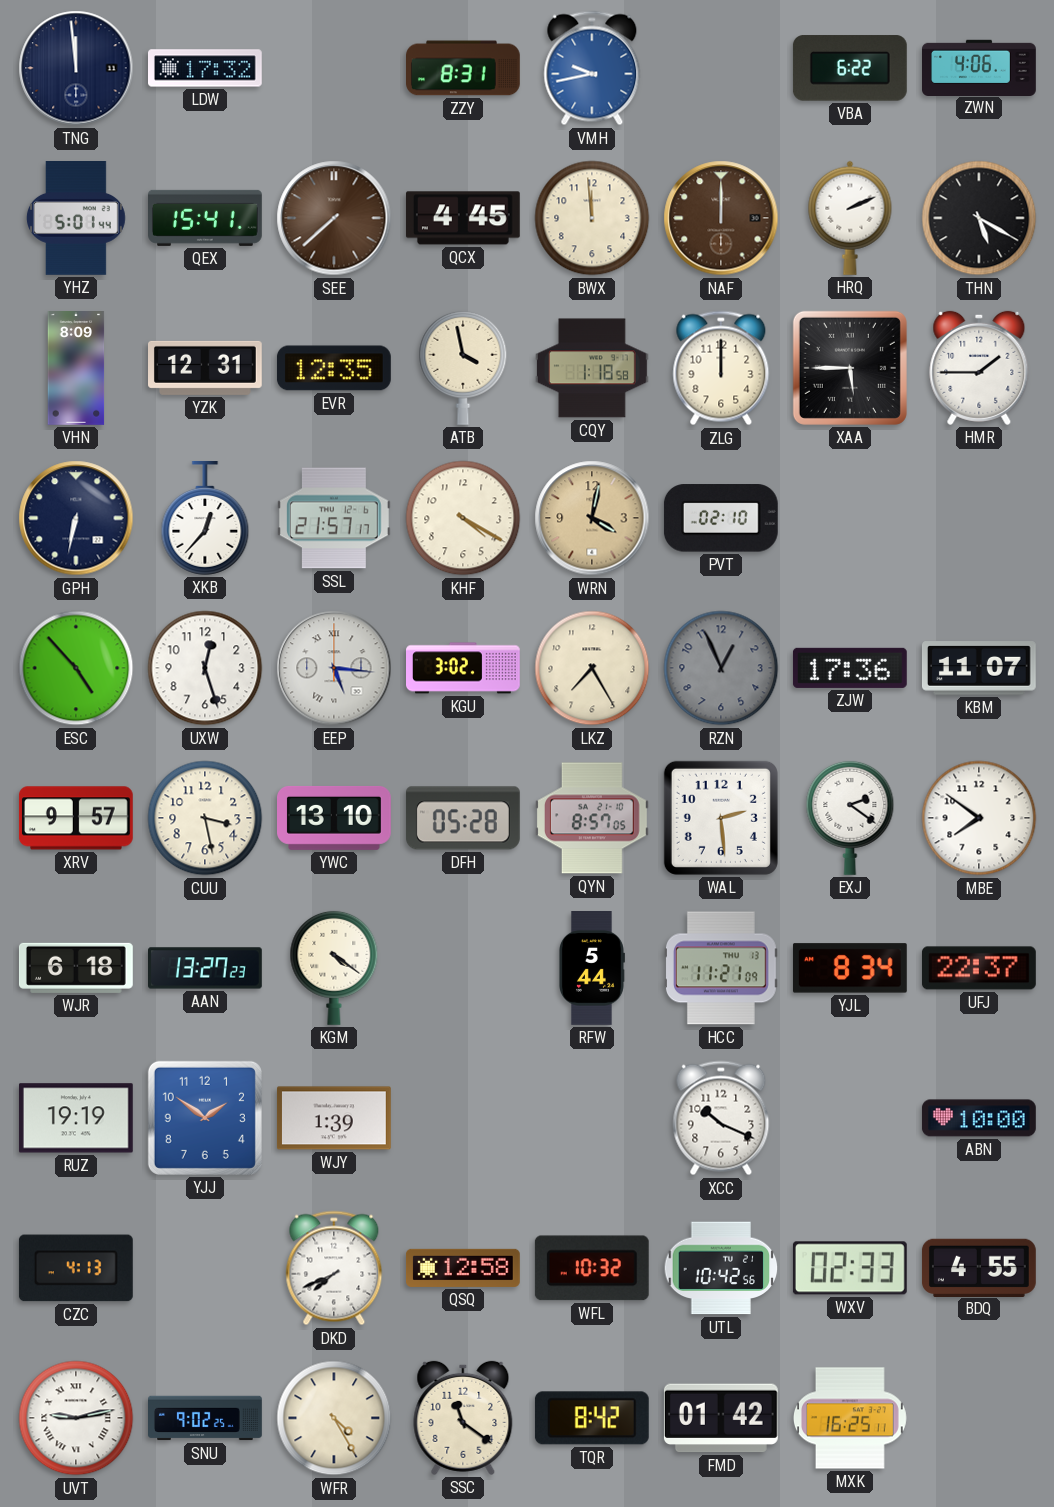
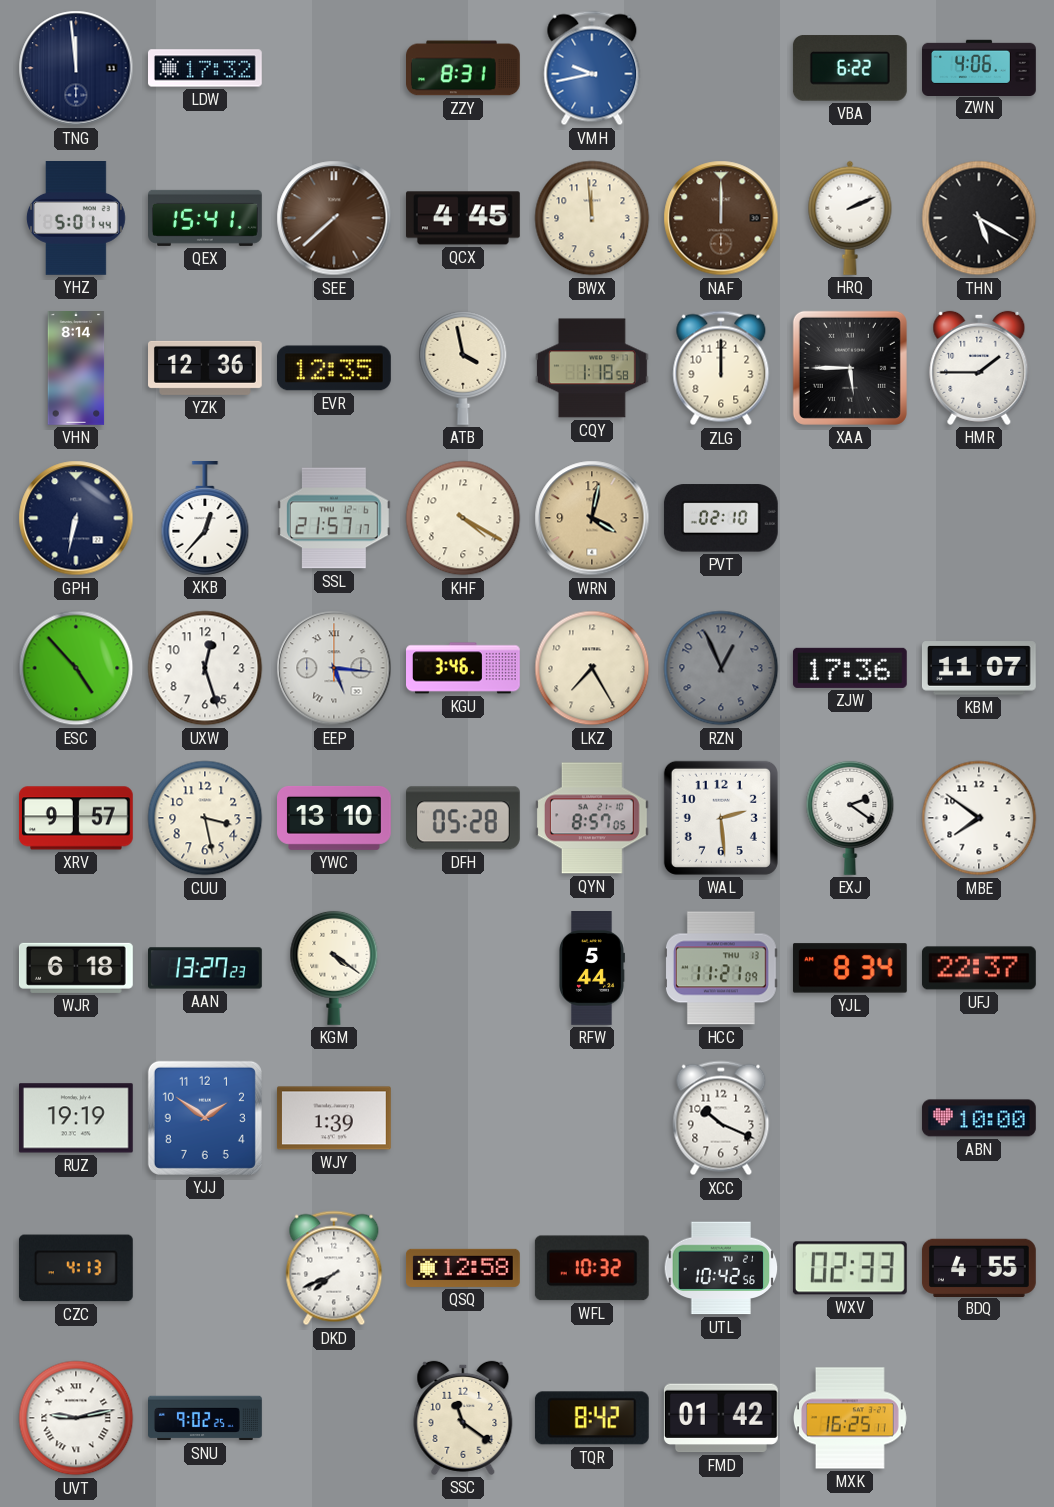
VHN: 8:09 -> 8:14 (76, 369)
YZK: 12:31 -> 12:36 (206, 368)
KGU: 3:02 -> 3:46 (464, 668)
WFR: 4:25 -> none (334, 1418)
